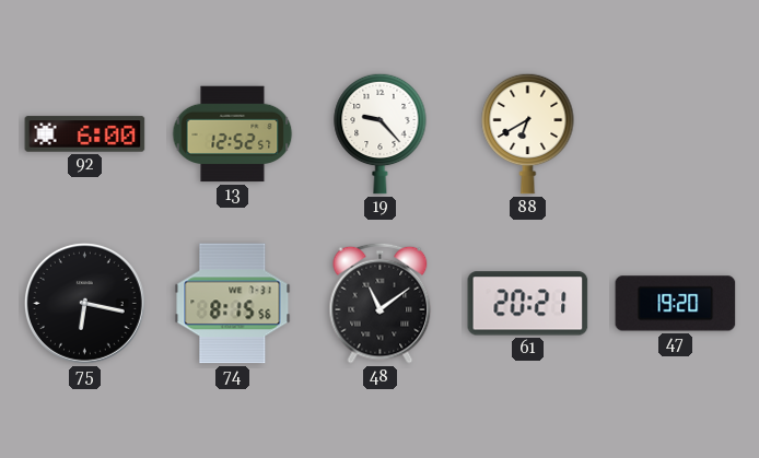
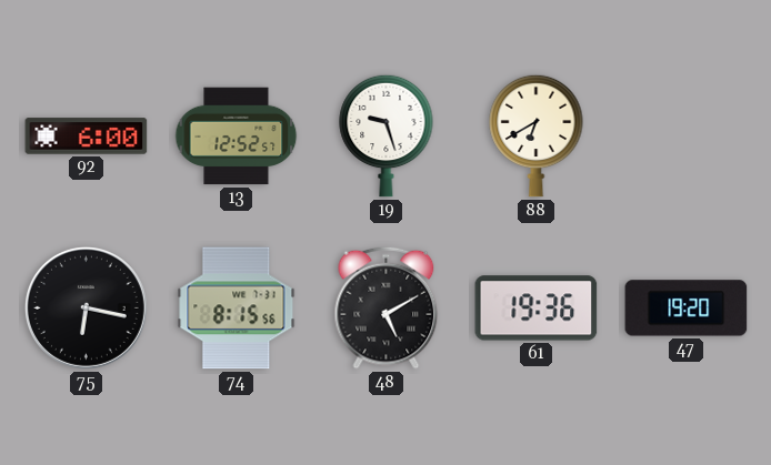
19: 9:23 -> 9:27 (387, 135)
48: 11:09 -> 5:10 (387, 307)
61: 20:21 -> 19:36 (537, 309)
